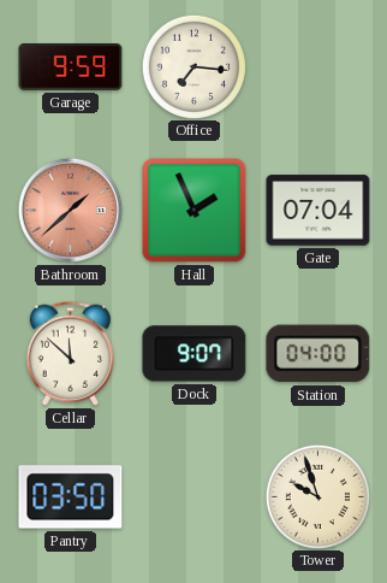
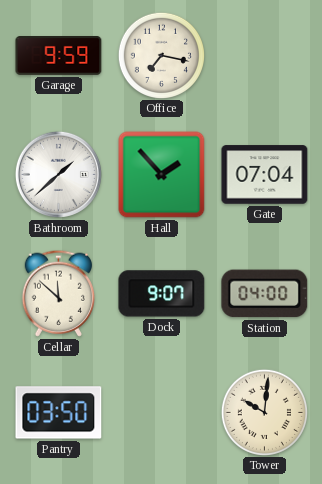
Office: 7:16 -> 7:17 (161, 55)
Bathroom dial: salmon -> white (58, 174)
Hall: 1:56 -> 1:53 (162, 175)
Tower: 9:57 -> 10:01 (264, 412)
